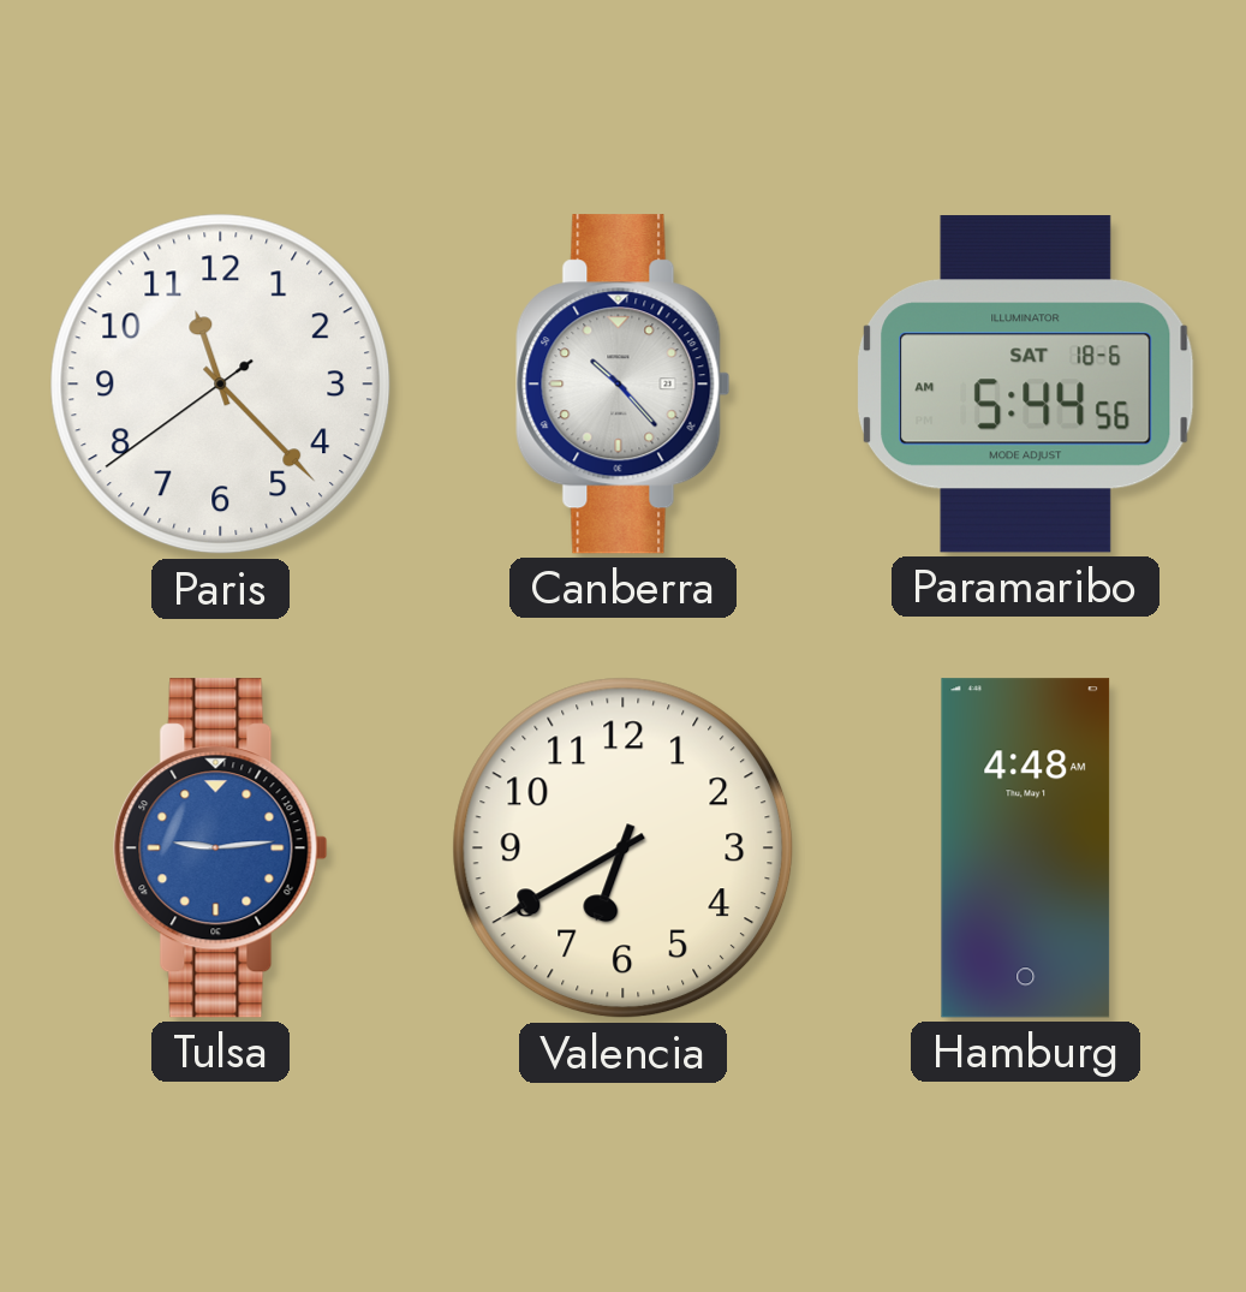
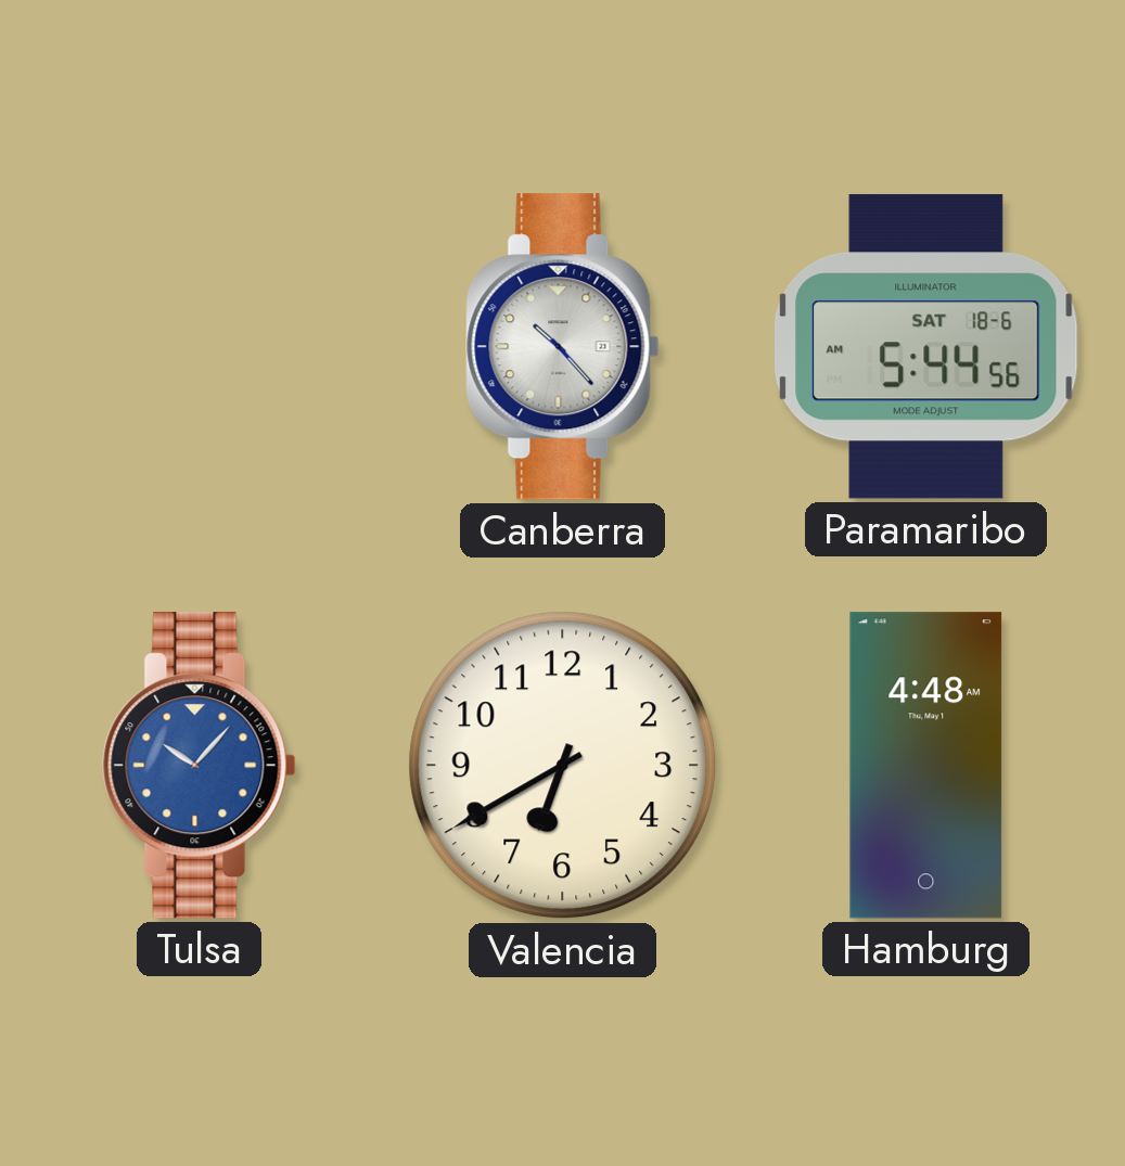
Paris: 11:22 -> none (221, 385)
Tulsa: 9:14 -> 10:07 (200, 766)
